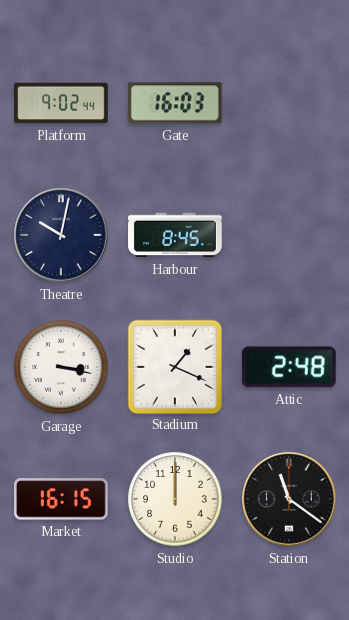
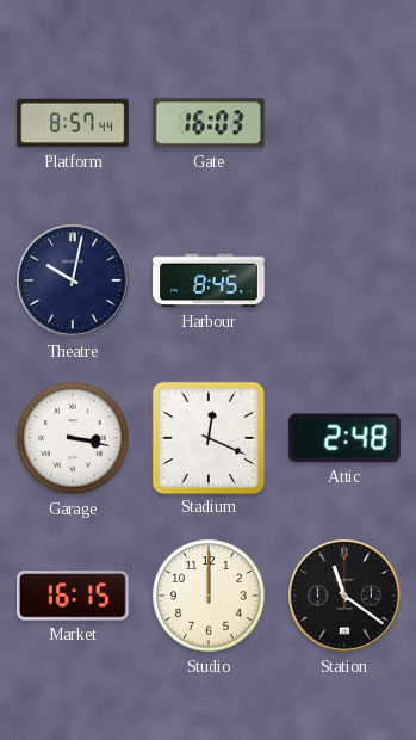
Platform: 9:02 -> 8:57 (73, 123)
Stadium: 1:19 -> 12:19 (207, 437)
